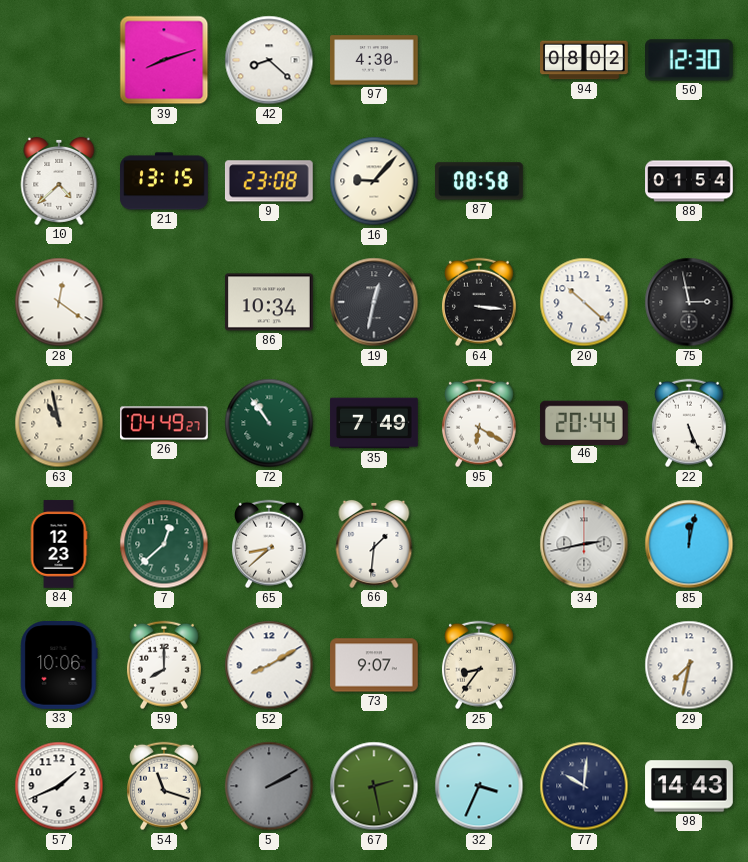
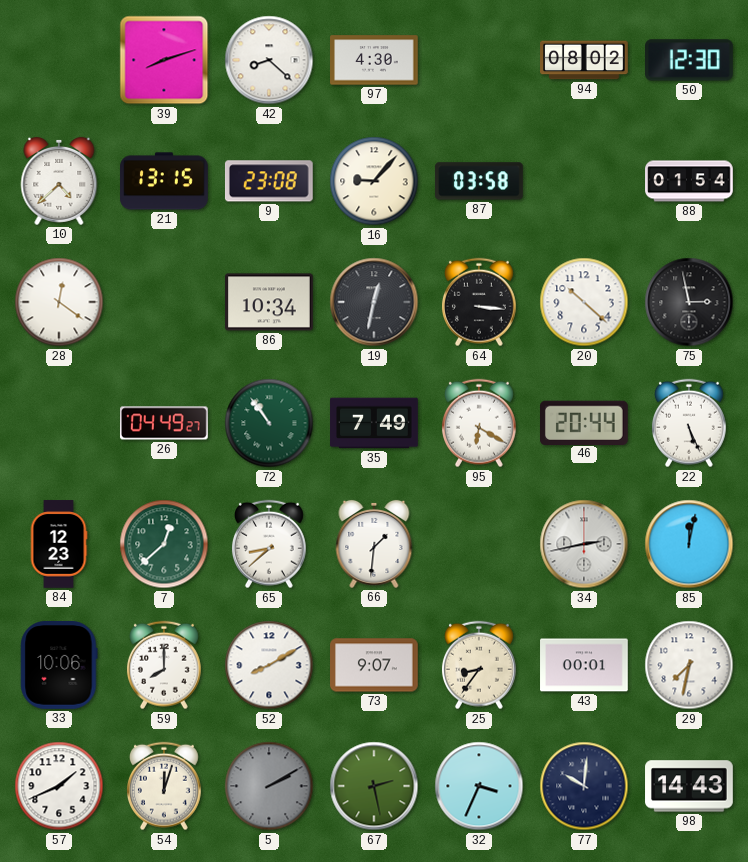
87: 08:58 -> 03:58 (479, 181)
63: 10:58 -> none (59, 423)
43: none -> 00:01 (584, 665)
54: 11:18 -> 12:03 (164, 786)
